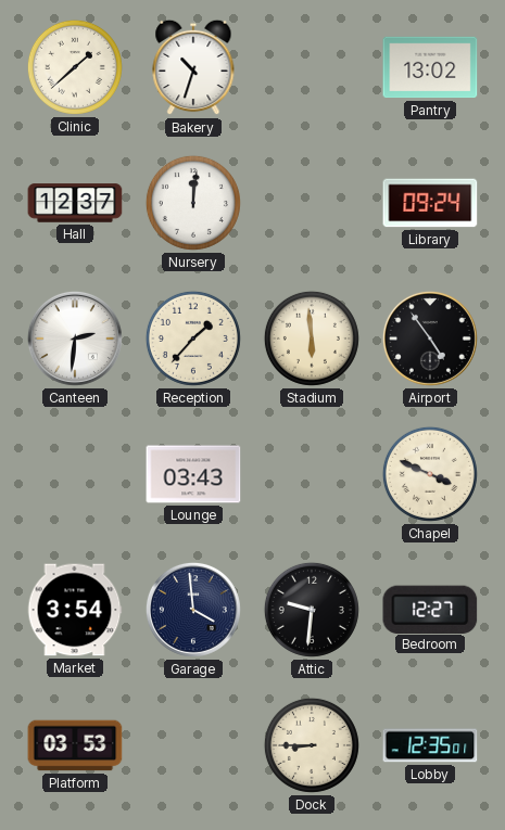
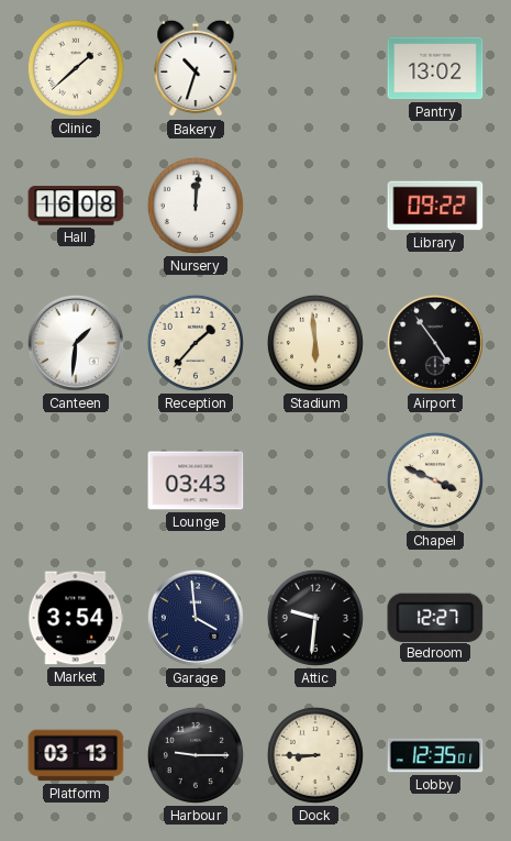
Hall: 12:37 -> 16:08 (76, 206)
Library: 09:24 -> 09:22 (435, 206)
Canteen: 2:31 -> 1:31 (76, 343)
Platform: 03:53 -> 03:13 (76, 755)
Harbour: none -> 9:15 (196, 755)
